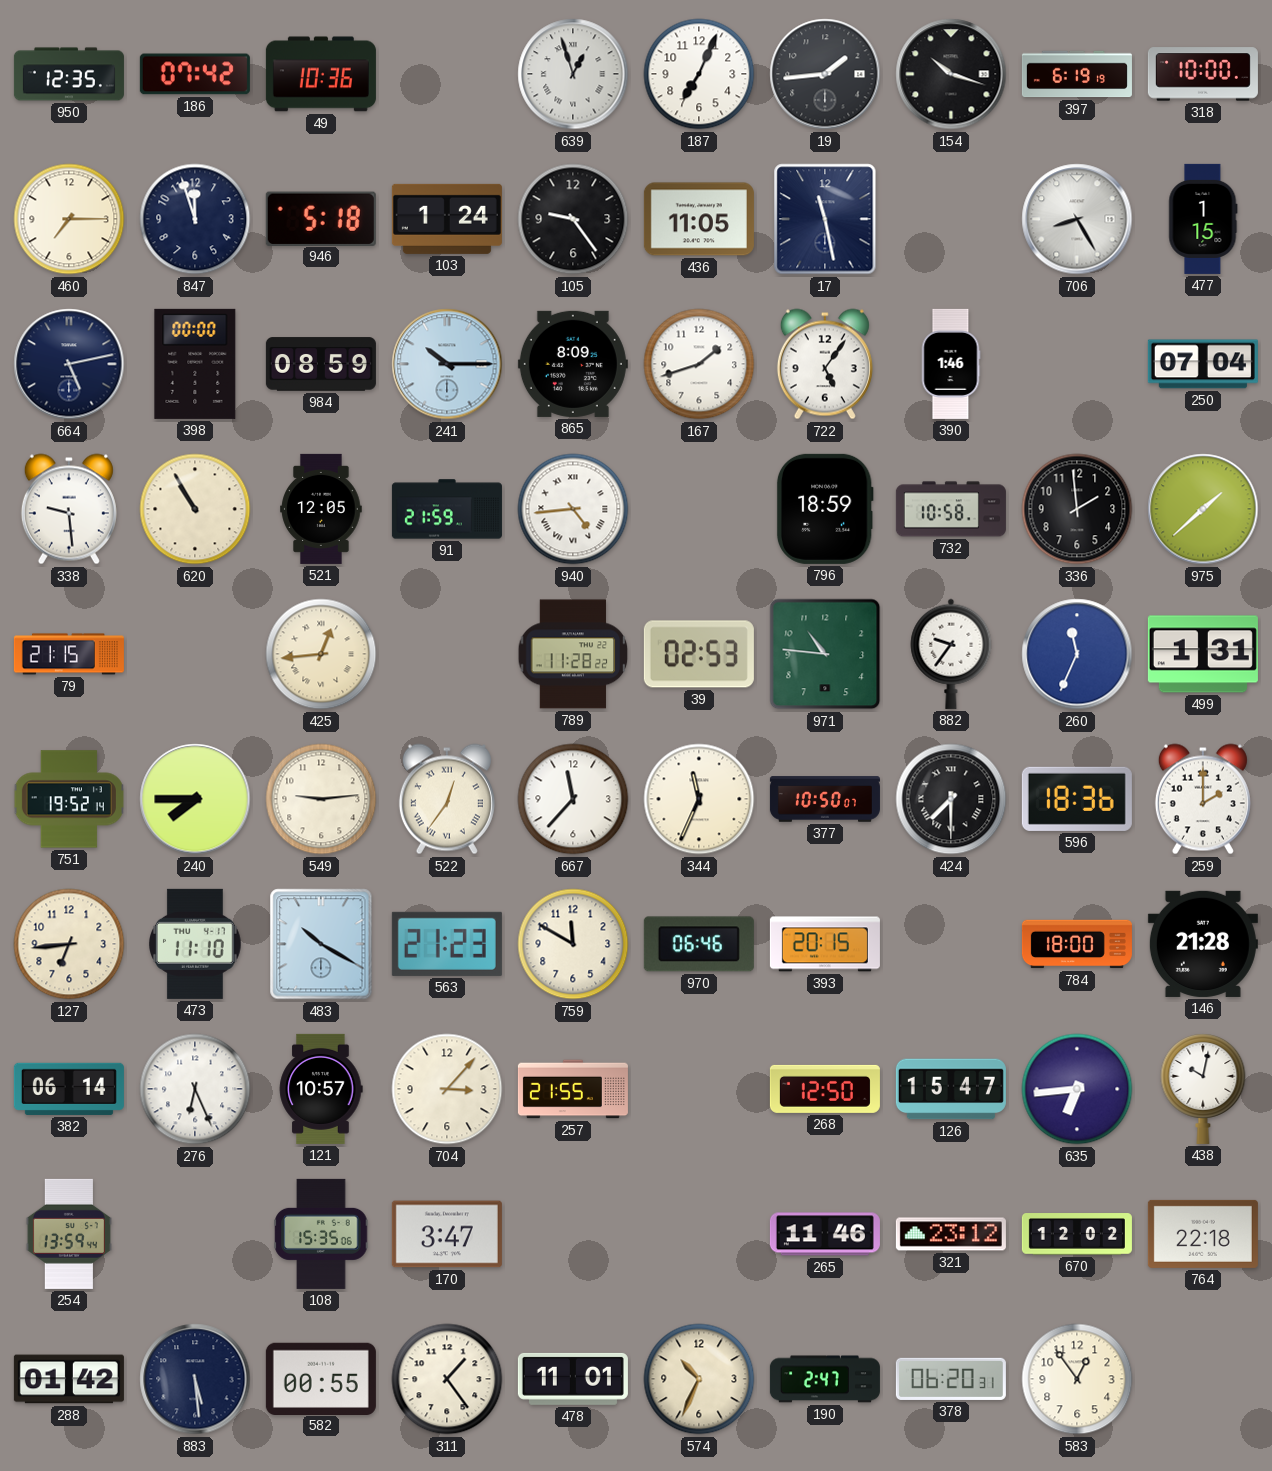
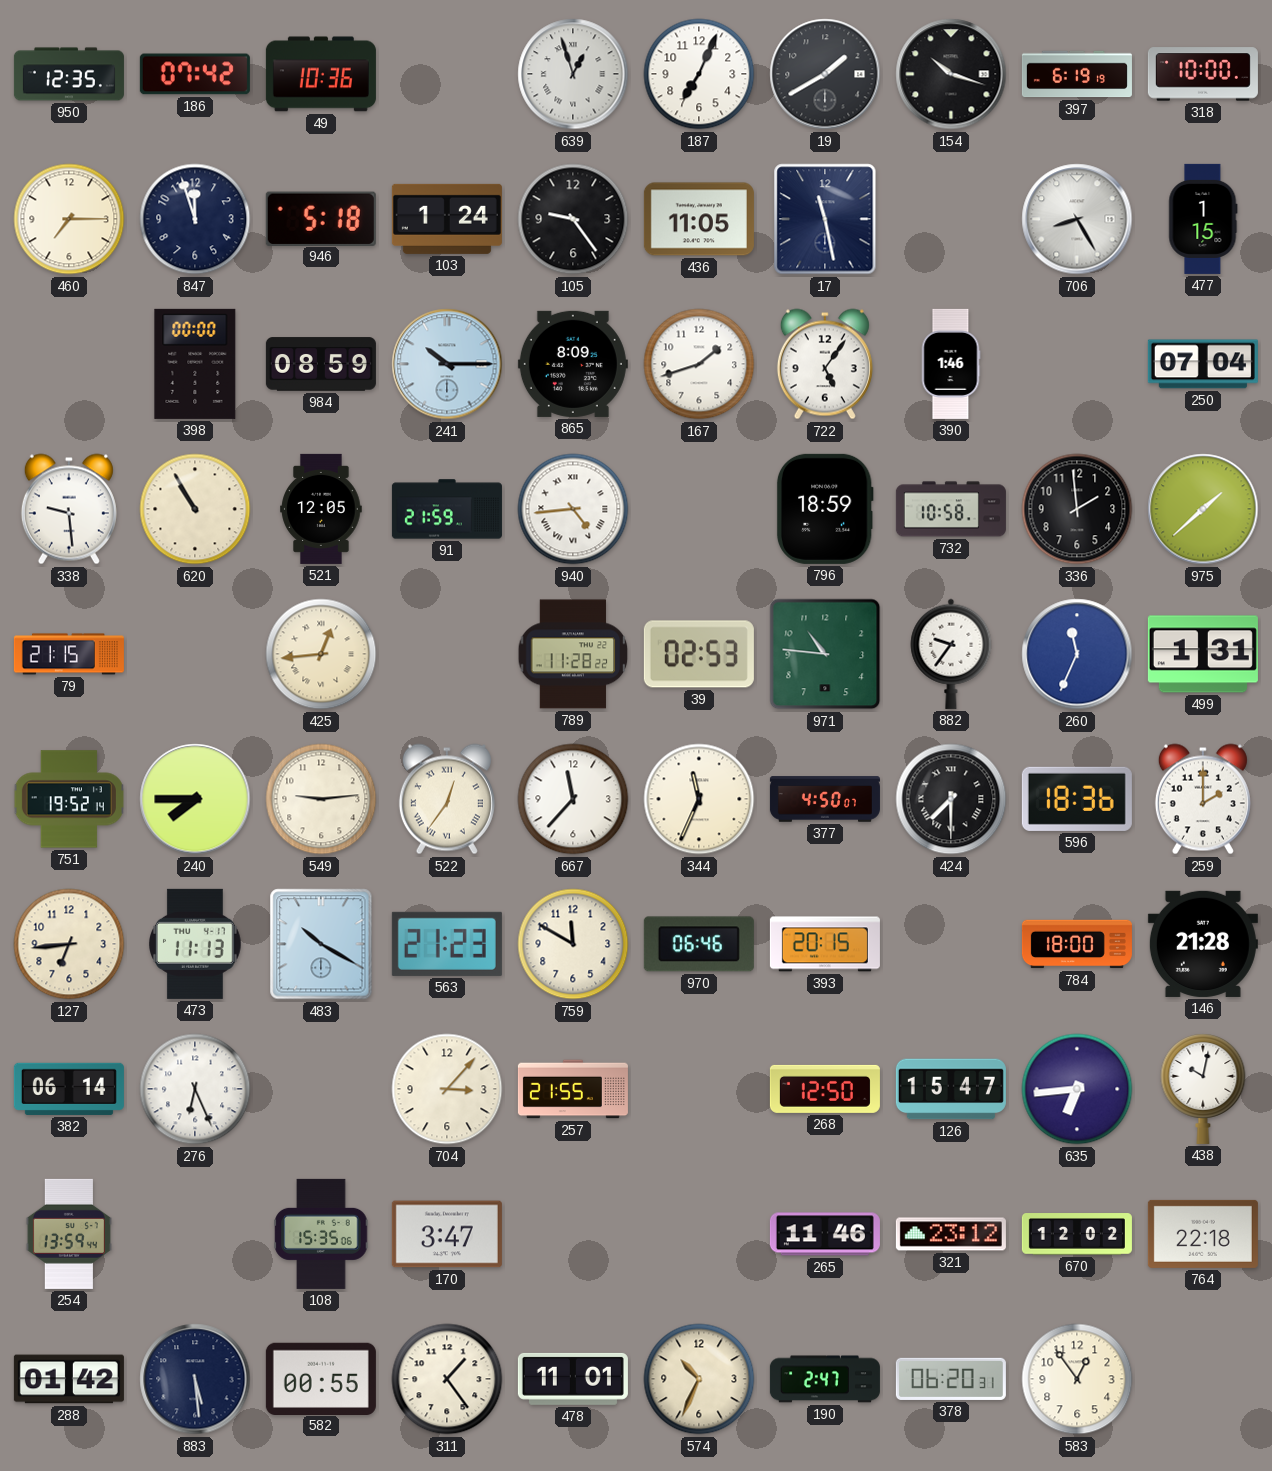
19: 1:44 -> 1:40 (825, 74)
664: 5:13 -> none (69, 364)
377: 10:50 -> 4:50 (825, 799)
473: 11:10 -> 11:13 (196, 944)
121: 10:57 -> none (321, 1089)
